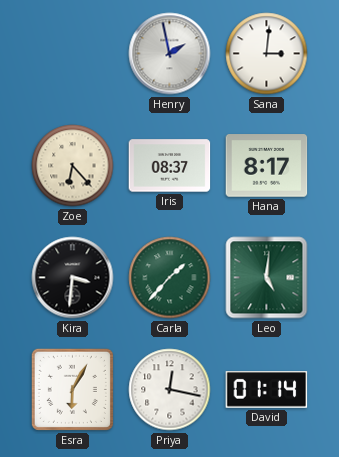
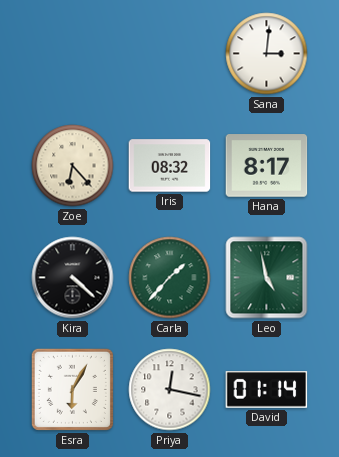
Henry: 1:58 -> none (170, 54)
Iris: 08:37 -> 08:32 (170, 166)
Kira: 3:31 -> 4:22 (73, 278)
Leo: 5:01 -> 4:58 (267, 278)
